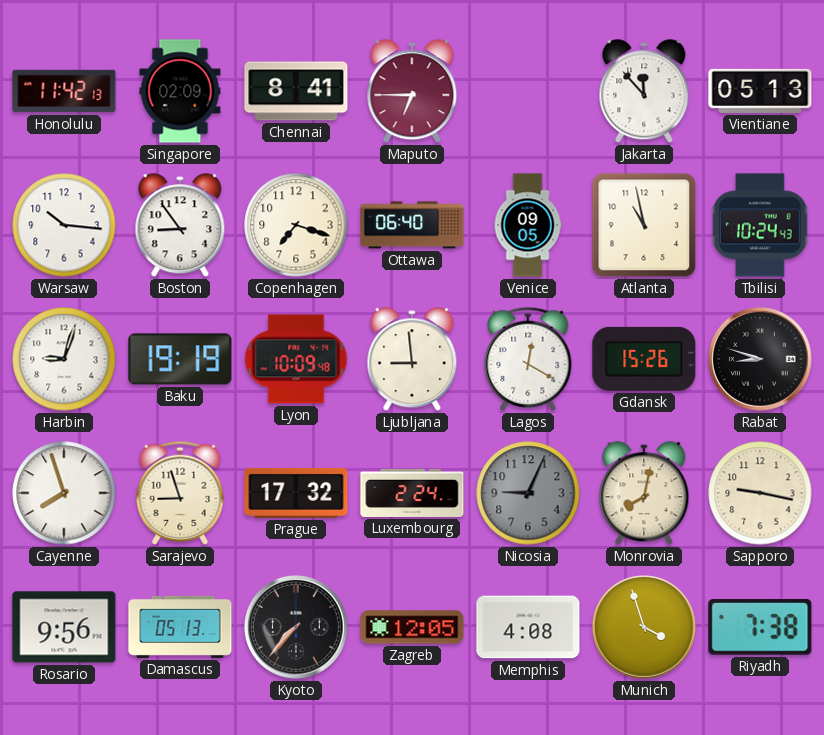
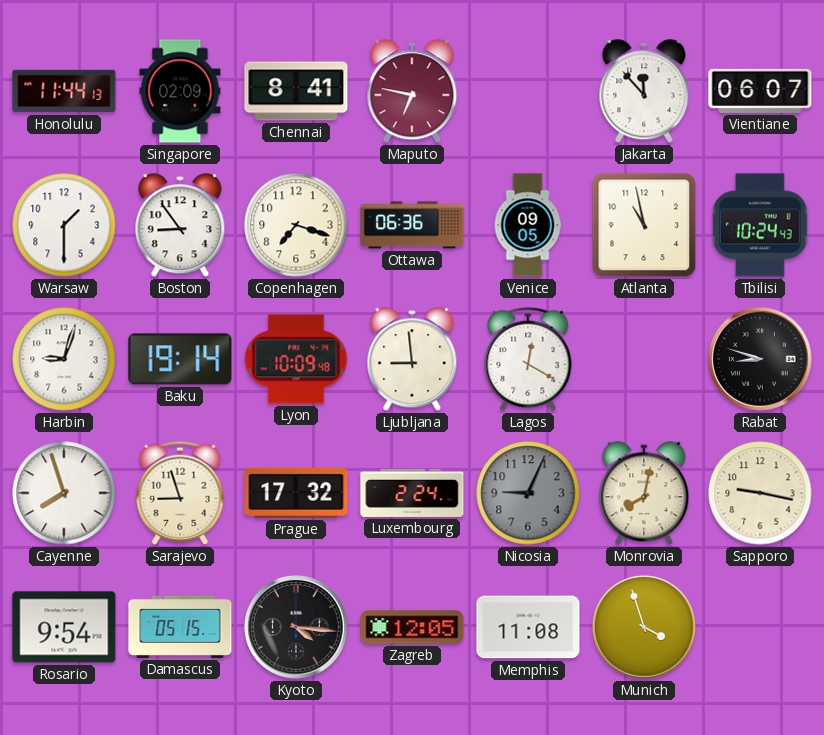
Honolulu: 11:42 -> 11:44 (64, 91)
Maputo: 6:45 -> 6:47 (412, 92)
Vientiane: 05:13 -> 06:07 (760, 91)
Warsaw: 10:16 -> 1:30 (64, 225)
Ottawa: 06:40 -> 06:36 (412, 225)
Baku: 19:19 -> 19:14 (180, 359)
Gdansk: 15:26 -> none (644, 359)
Rosario: 9:56 -> 9:54 (64, 627)
Damascus: 05:13 -> 05:15 (180, 627)
Kyoto: 7:37 -> 4:16 (296, 627)
Memphis: 4:08 -> 11:08 (528, 627)
Riyadh: 7:38 -> none (760, 628)
